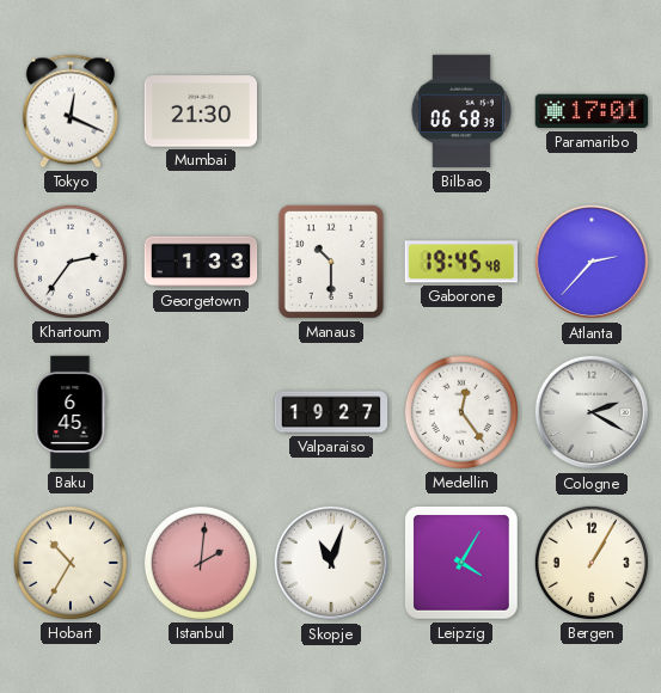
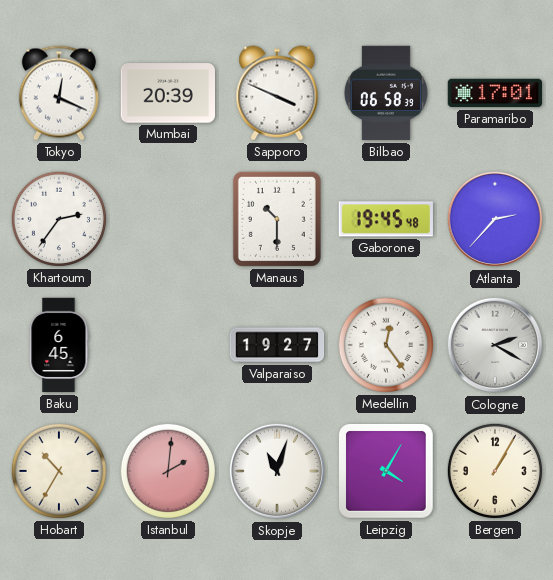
Mumbai: 21:30 -> 20:39 (168, 93)
Sapporo: none -> 3:49 (277, 93)
Georgetown: 1:33 -> none (201, 262)
